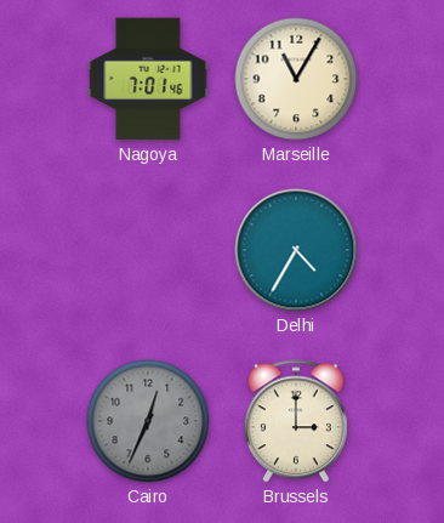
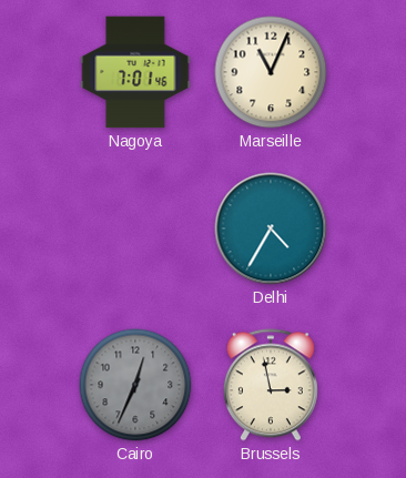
Marseille: 11:05 -> 11:04 (271, 72)
Brussels: 3:00 -> 2:58 (271, 385)
